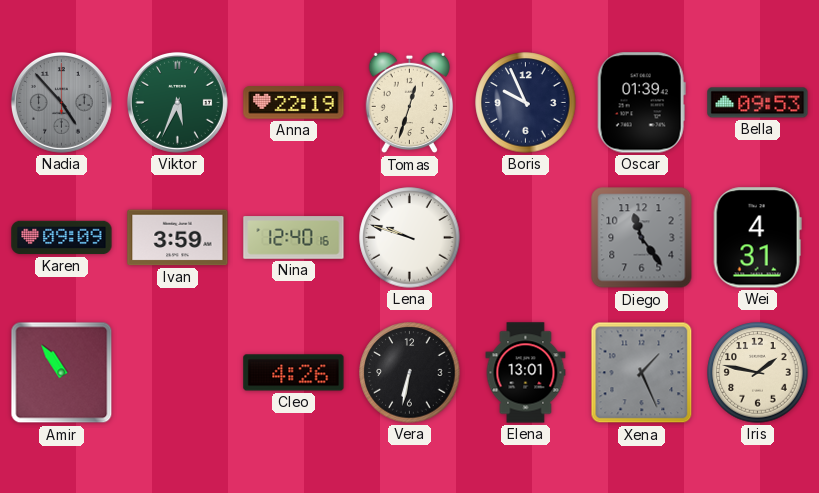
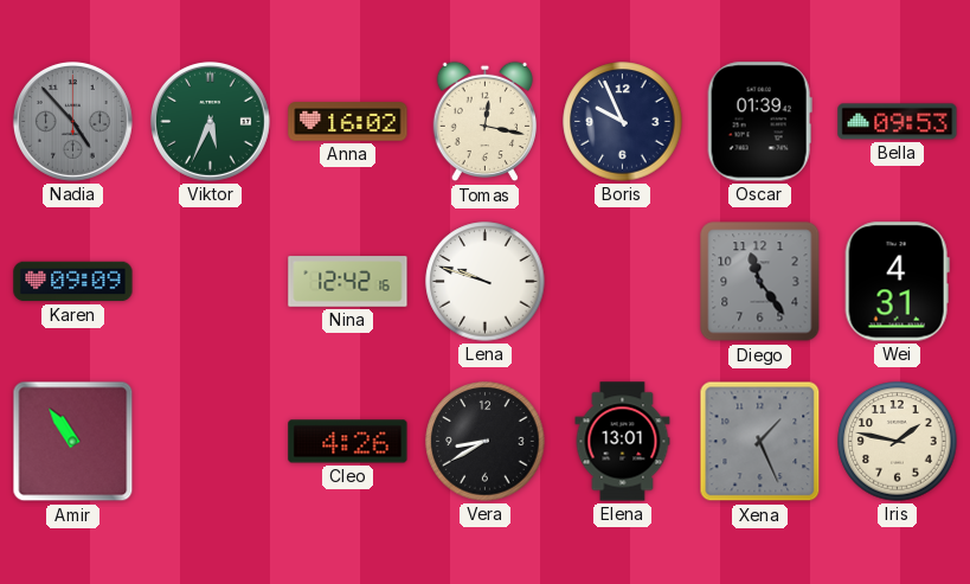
Anna: 22:19 -> 16:02 (348, 122)
Tomas: 12:33 -> 12:17 (484, 122)
Ivan: 3:59 -> none (178, 238)
Nina: 12:40 -> 12:42 (348, 282)
Vera: 6:32 -> 8:40 (486, 442)
